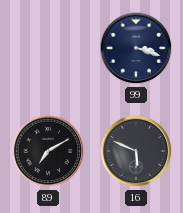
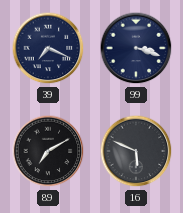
39: none -> 7:19 (48, 48)
